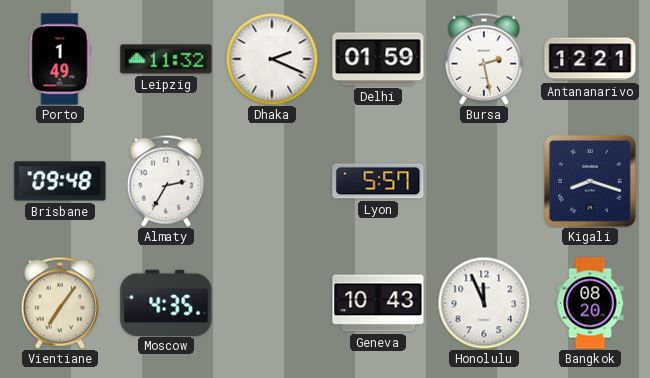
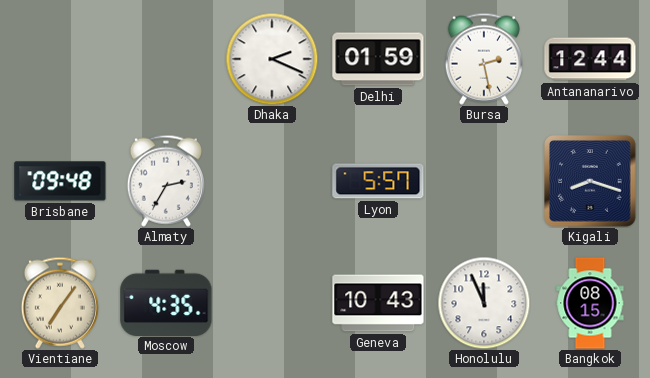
Porto: 1:49 -> none (60, 59)
Leipzig: 11:32 -> none (166, 59)
Antananarivo: 12:21 -> 12:44 (590, 59)
Bangkok: 08:20 -> 08:15 (590, 303)
